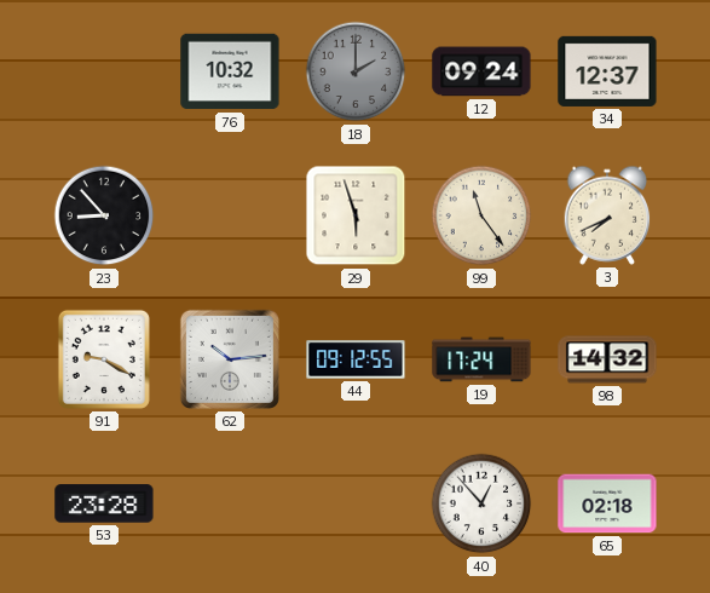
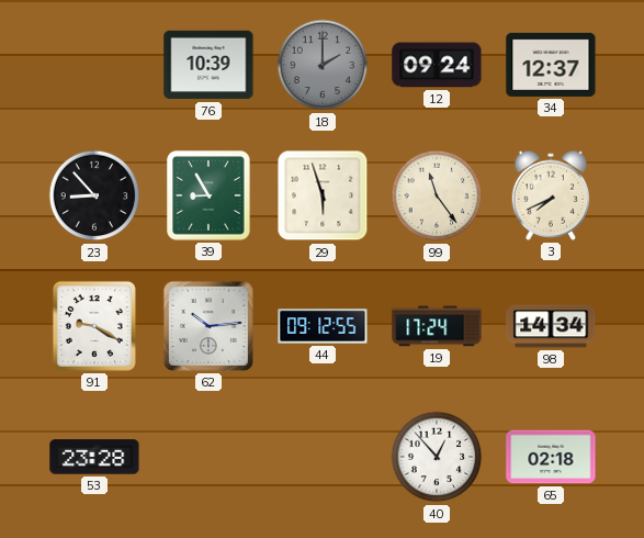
76: 10:32 -> 10:39 (208, 65)
39: none -> 8:55 (208, 195)
98: 14:32 -> 14:34 (551, 326)
